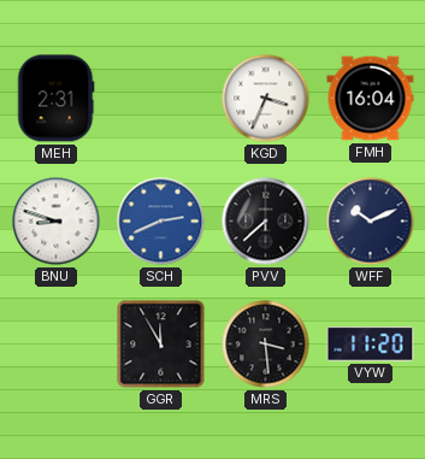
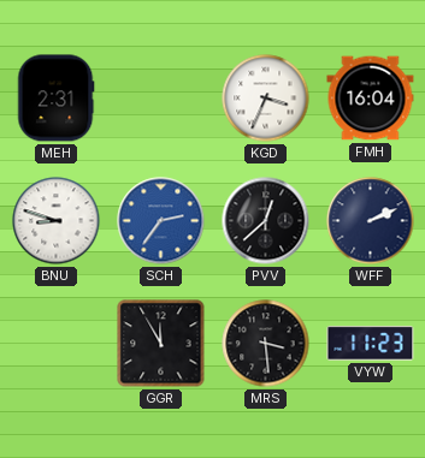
SCH: 2:41 -> 2:36 (161, 221)
PVV: 7:38 -> 12:38 (266, 221)
WFF: 10:11 -> 2:11 (371, 221)
VYW: 11:20 -> 11:23 (371, 344)
